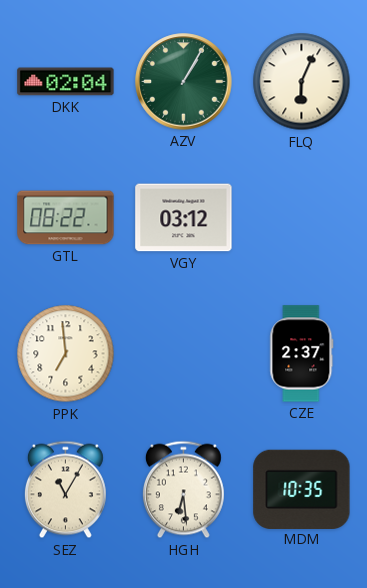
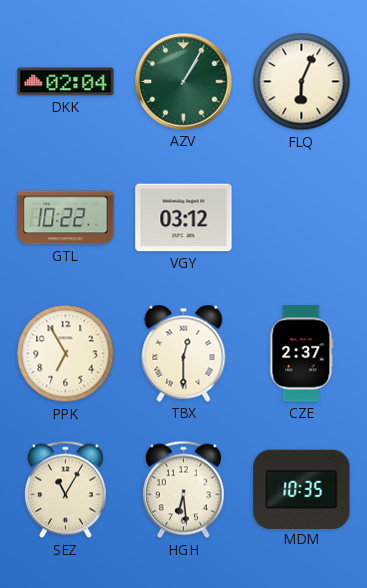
GTL: 08:22 -> 10:22 (66, 218)
PPK: 6:59 -> 6:55 (66, 354)
TBX: none -> 12:30 (184, 353)
